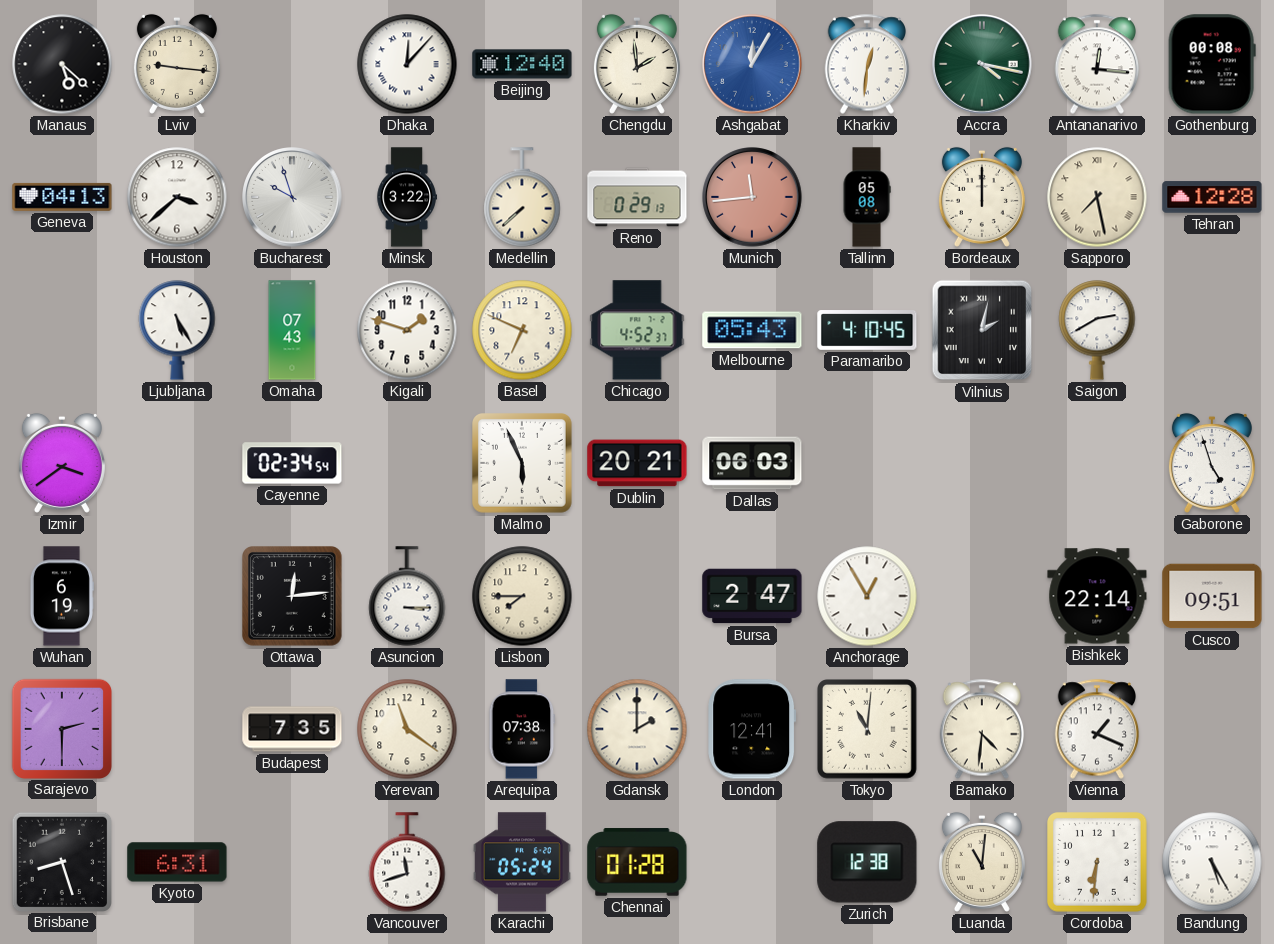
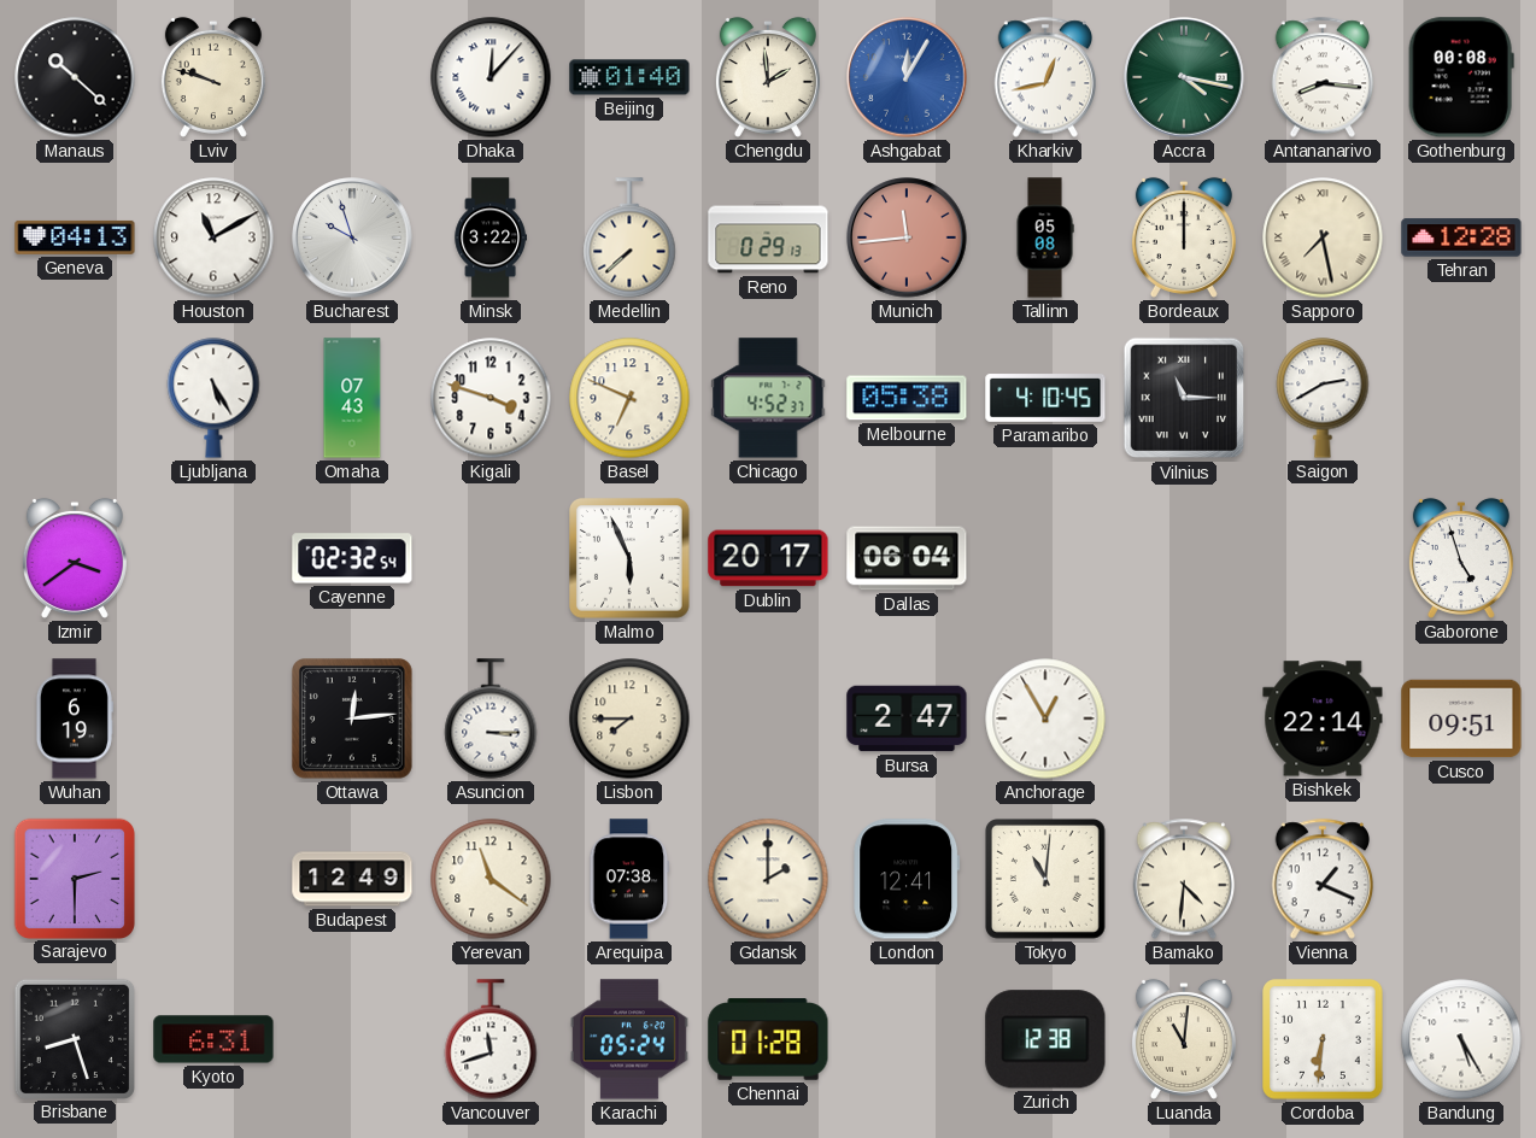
Manaus: 5:22 -> 10:22 (75, 77)
Lviv: 9:16 -> 9:48 (213, 77)
Beijing: 12:40 -> 01:40 (629, 77)
Kharkiv: 12:31 -> 12:43 (1045, 77)
Antananarivo: 12:16 -> 8:16 (1323, 77)
Houston: 3:38 -> 11:10 (213, 237)
Kigali: 1:48 -> 3:48 (491, 398)
Melbourne: 05:43 -> 05:38 (907, 398)
Vilnius: 2:02 -> 11:15 (1184, 398)
Cayenne: 02:34 -> 02:32 (352, 558)
Dublin: 20:21 -> 20:17 (768, 558)
Dallas: 06:03 -> 06:04 (907, 558)
Budapest: 7:35 -> 12:49 (352, 879)
